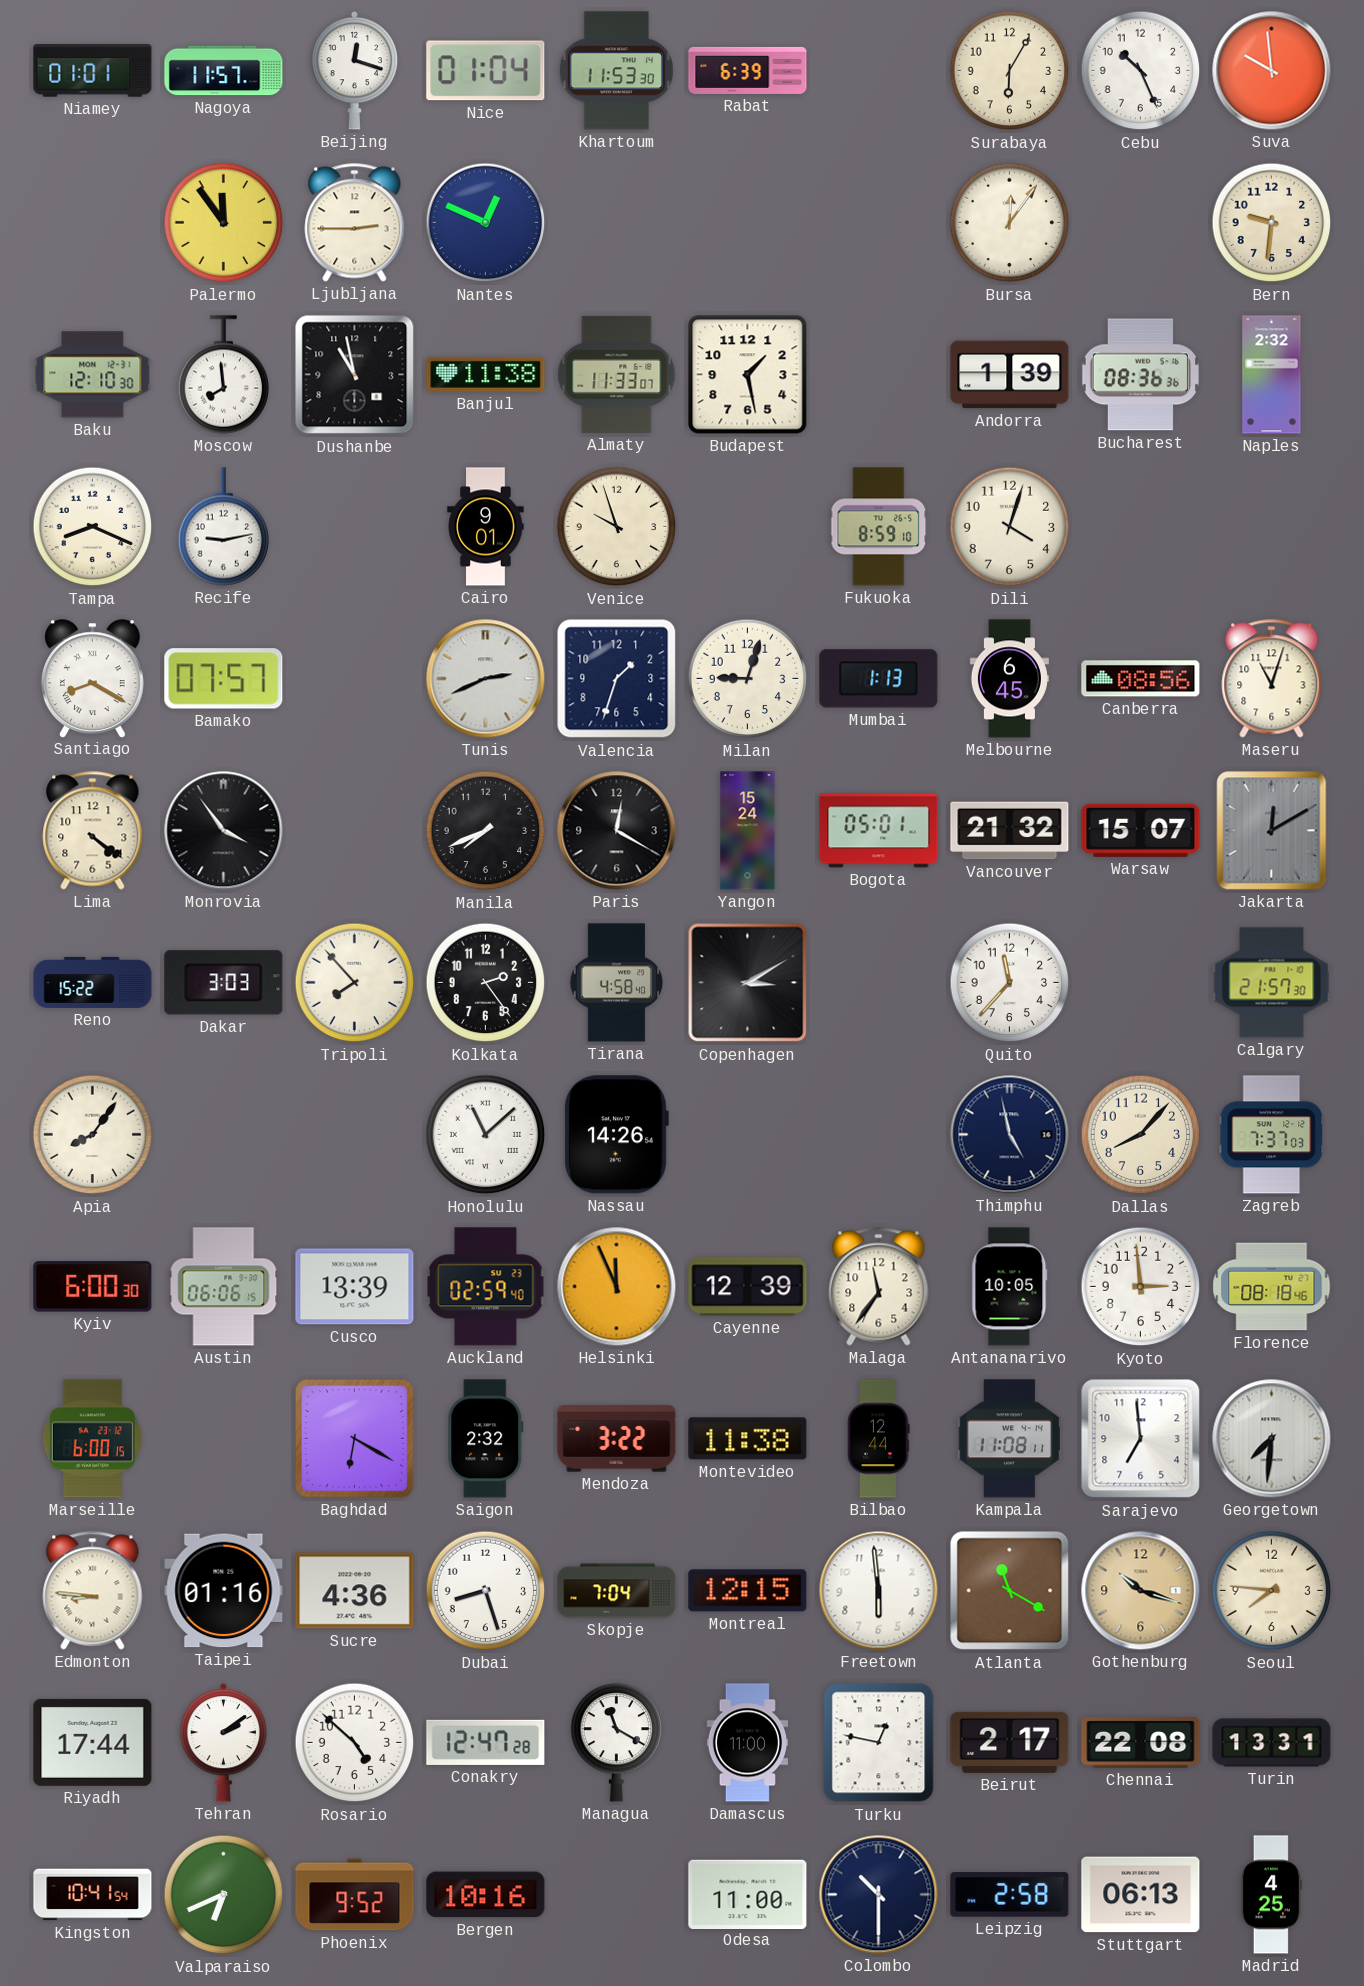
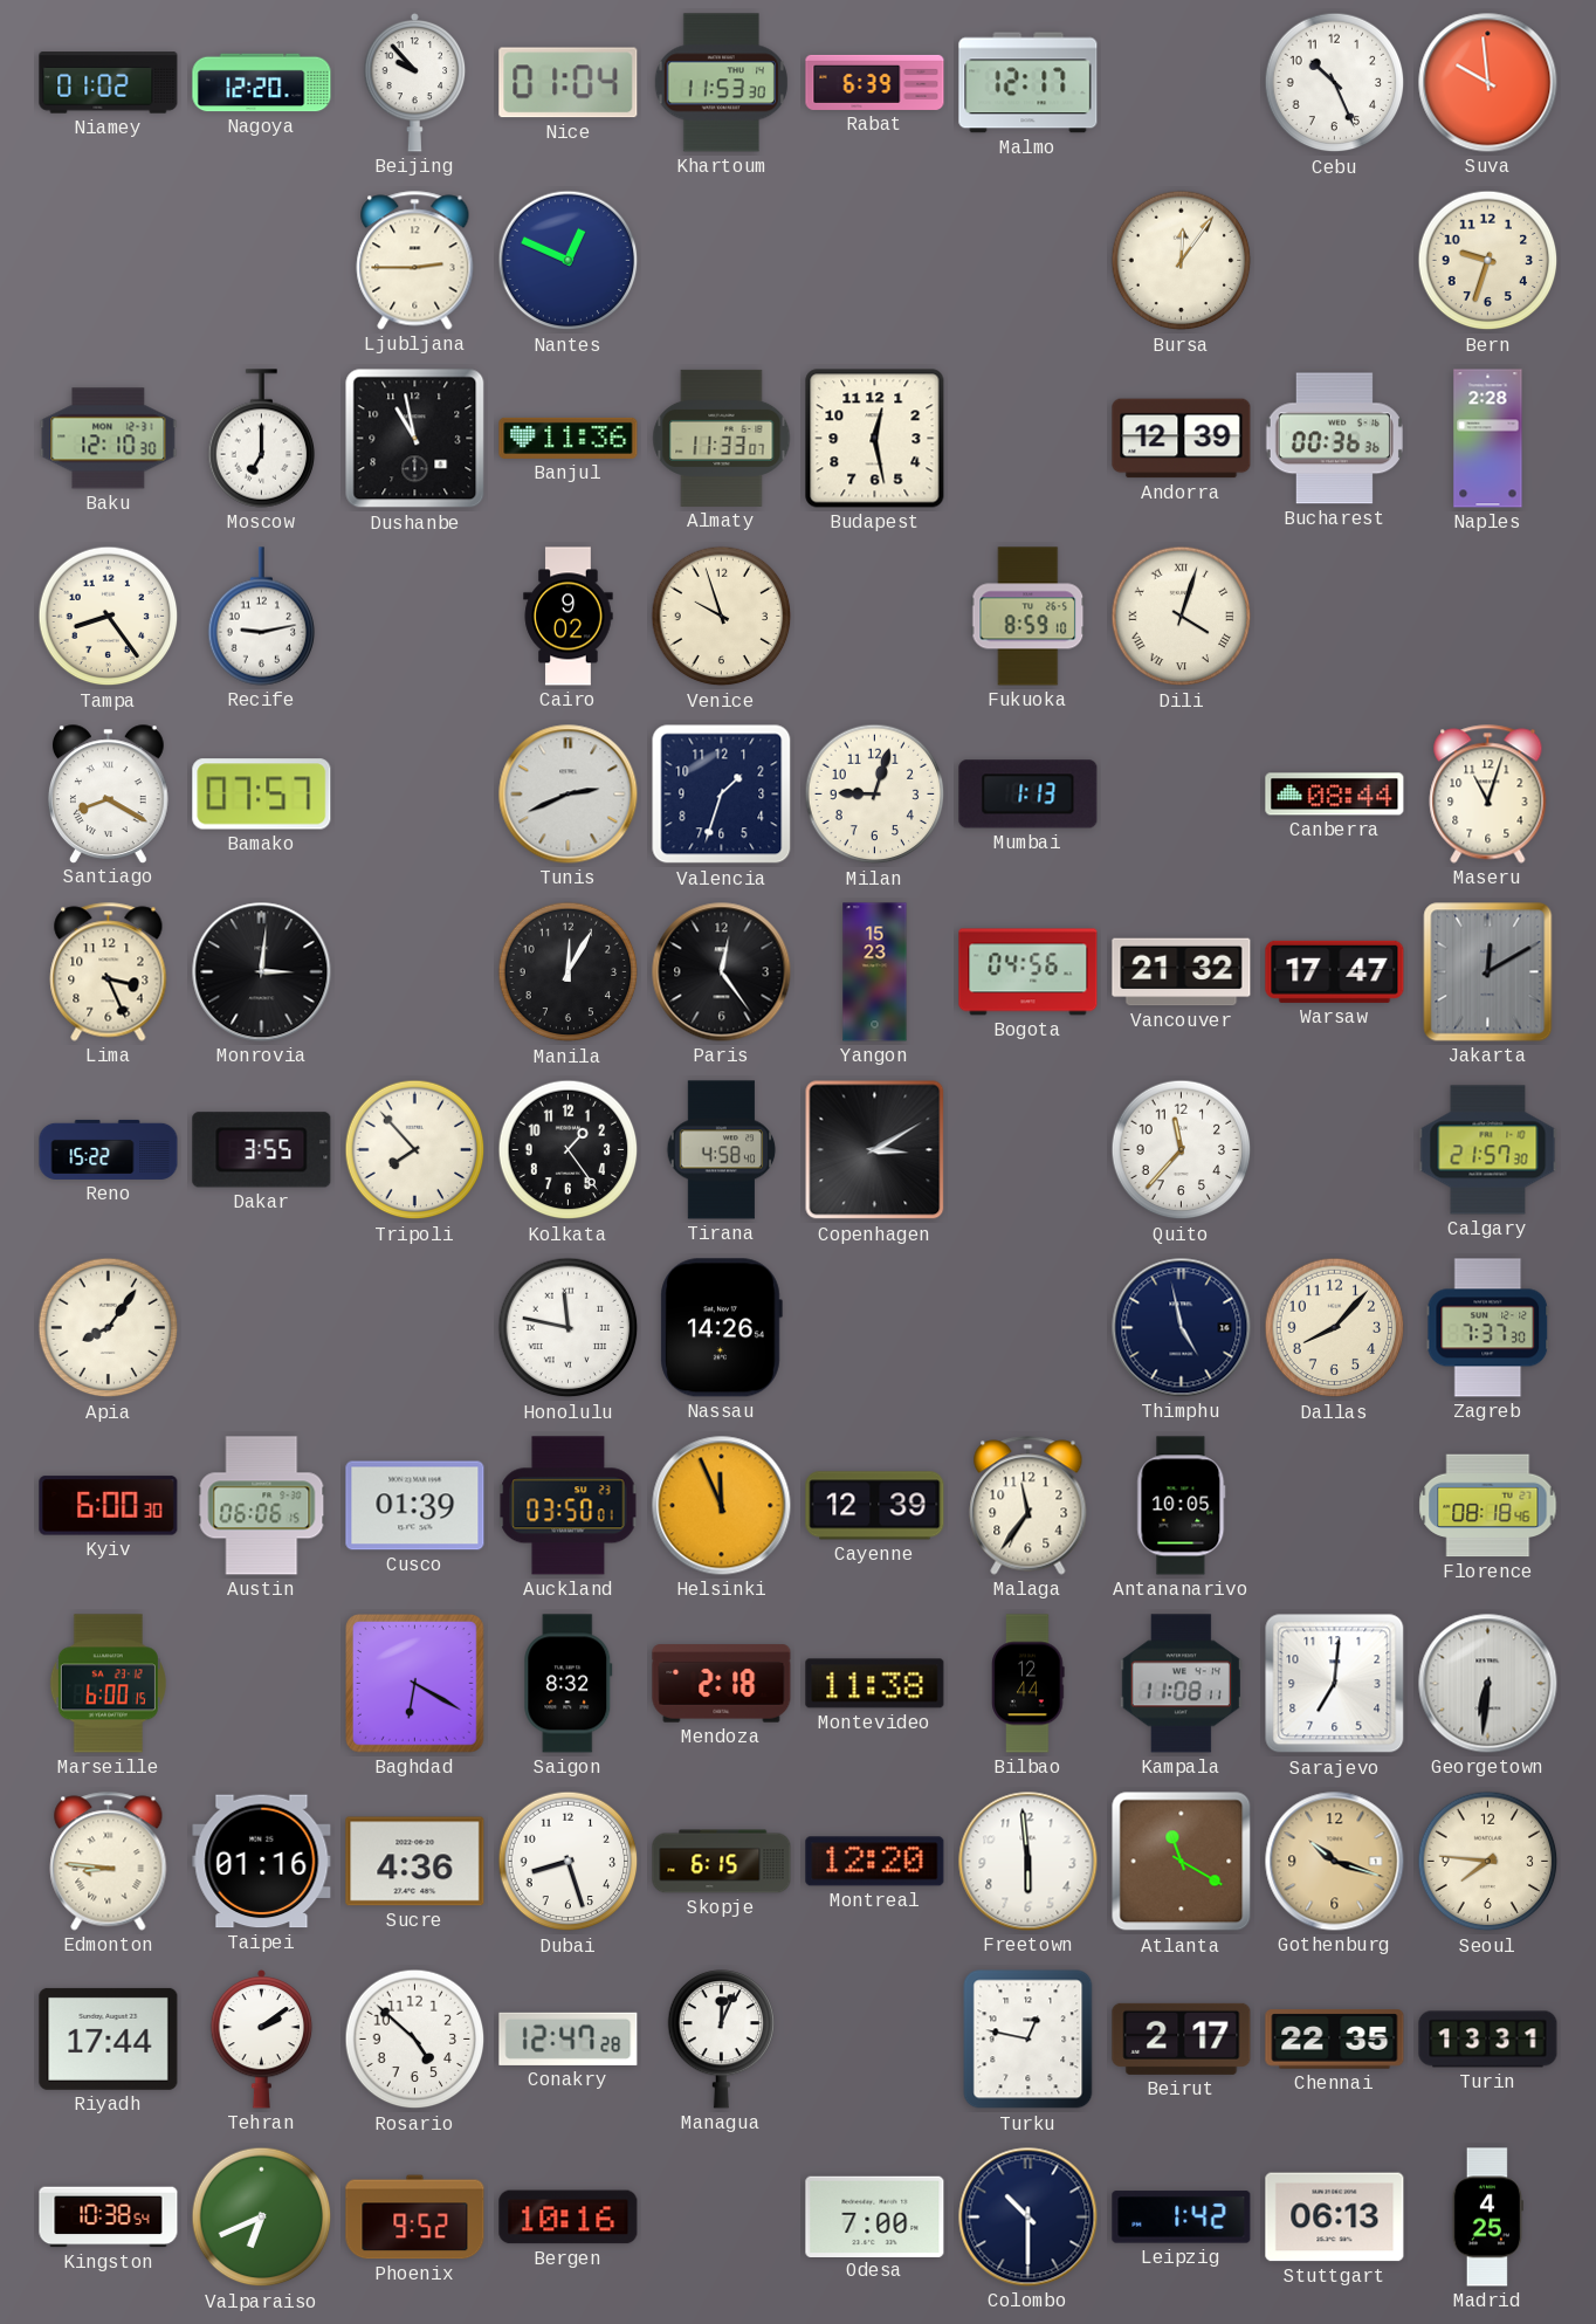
Niamey: 01:01 -> 01:02 (109, 83)
Nagoya: 11:57 -> 12:20 (262, 83)
Beijing: 12:18 -> 9:53 (415, 82)
Malmo: none -> 12:17 (1029, 83)
Surabaya: 6:05 -> none (1010, 71)
Palermo: 11:54 -> none (224, 223)
Bern: 9:31 -> 9:33 (1488, 261)
Moscow: 7:59 -> 7:00 (262, 439)
Banjul: 11:38 -> 11:36 (569, 438)
Budapest: 1:28 -> 12:28 (875, 439)
Andorra: 1:39 -> 12:39 (1182, 439)
Bucharest: 08:36 -> 00:36 (1334, 439)
Naples: 2:32 -> 2:28 (1488, 439)
Tampa: 8:19 -> 8:24 (109, 617)
Cairo: 9:01 -> 9:02 (569, 617)
Dili numerals: Arabic -> Roman (1182, 617)
Melbourne: 6:45 -> none (1009, 679)
Canberra: 08:56 -> 08:44 (1335, 795)
Lima: 4:21 -> 3:26 (109, 972)
Monrovia: 3:54 -> 3:01 (262, 972)
Manila: 7:41 -> 12:05 (569, 972)
Paris: 12:20 -> 12:24 (722, 972)
Yangon: 15:24 -> 15:23 (875, 972)
Bogota: 05:01 -> 04:56 (1029, 972)
Warsaw: 15:07 -> 17:47 (1335, 971)
Dakar: 3:03 -> 3:55 (262, 1150)
Kolkata: 2:24 -> 1:24 (569, 1150)
Honolulu: 11:08 -> 11:47 (569, 1328)
Zagreb: 7:37:03 -> 7:37:30 (1488, 1328)
Cusco: 13:39 -> 01:39 (415, 1506)
Auckland: 02:59 -> 03:50 (569, 1506)
Kyoto: 2:59 -> none (1141, 1287)
Saigon: 2:32 -> 8:32 (569, 1684)
Mendoza: 3:22 -> 2:18 (722, 1684)
Sarajevo: 6:59 -> 7:01 (1335, 1684)
Georgetown: 7:31 -> 6:31 (1488, 1684)
Skopje: 7:04 -> 6:15 (722, 1862)
Montreal: 12:15 -> 12:20 (875, 1862)
Managua: 11:20 -> 12:04 (722, 2040)
Damascus: 11:00 -> none (747, 1743)
Chennai: 22:08 -> 22:35 (1335, 2040)
Kingston: 10:41 -> 10:38 (109, 2218)
Odesa: 11:00 -> 7:00 (875, 2216)
Leipzig: 2:58 -> 1:42 (1182, 2218)
